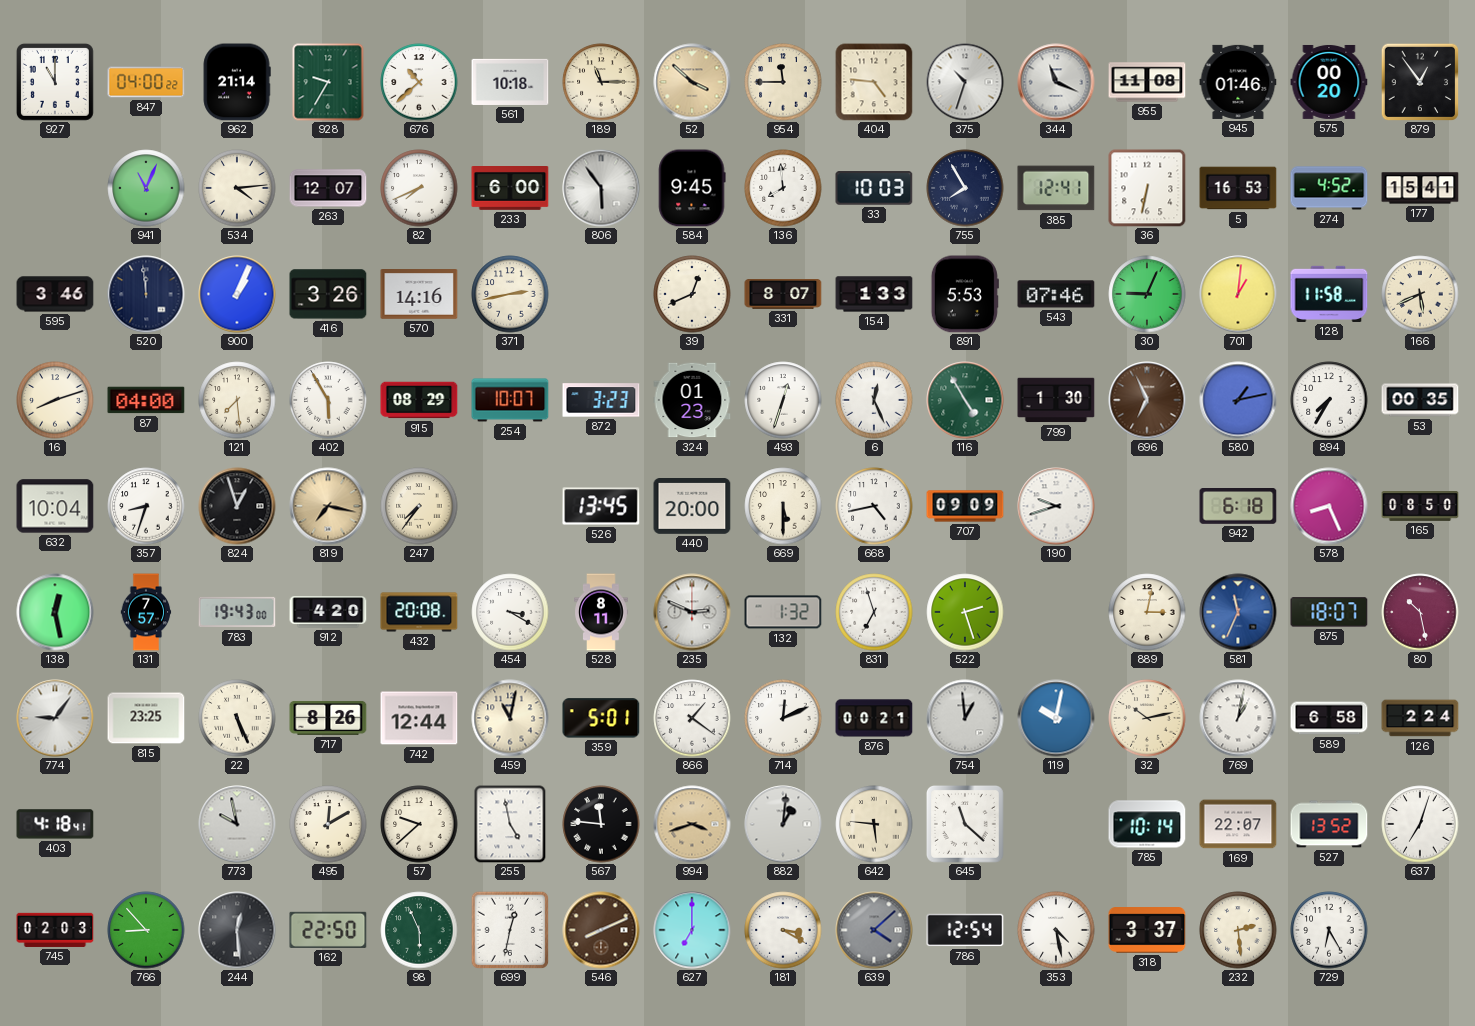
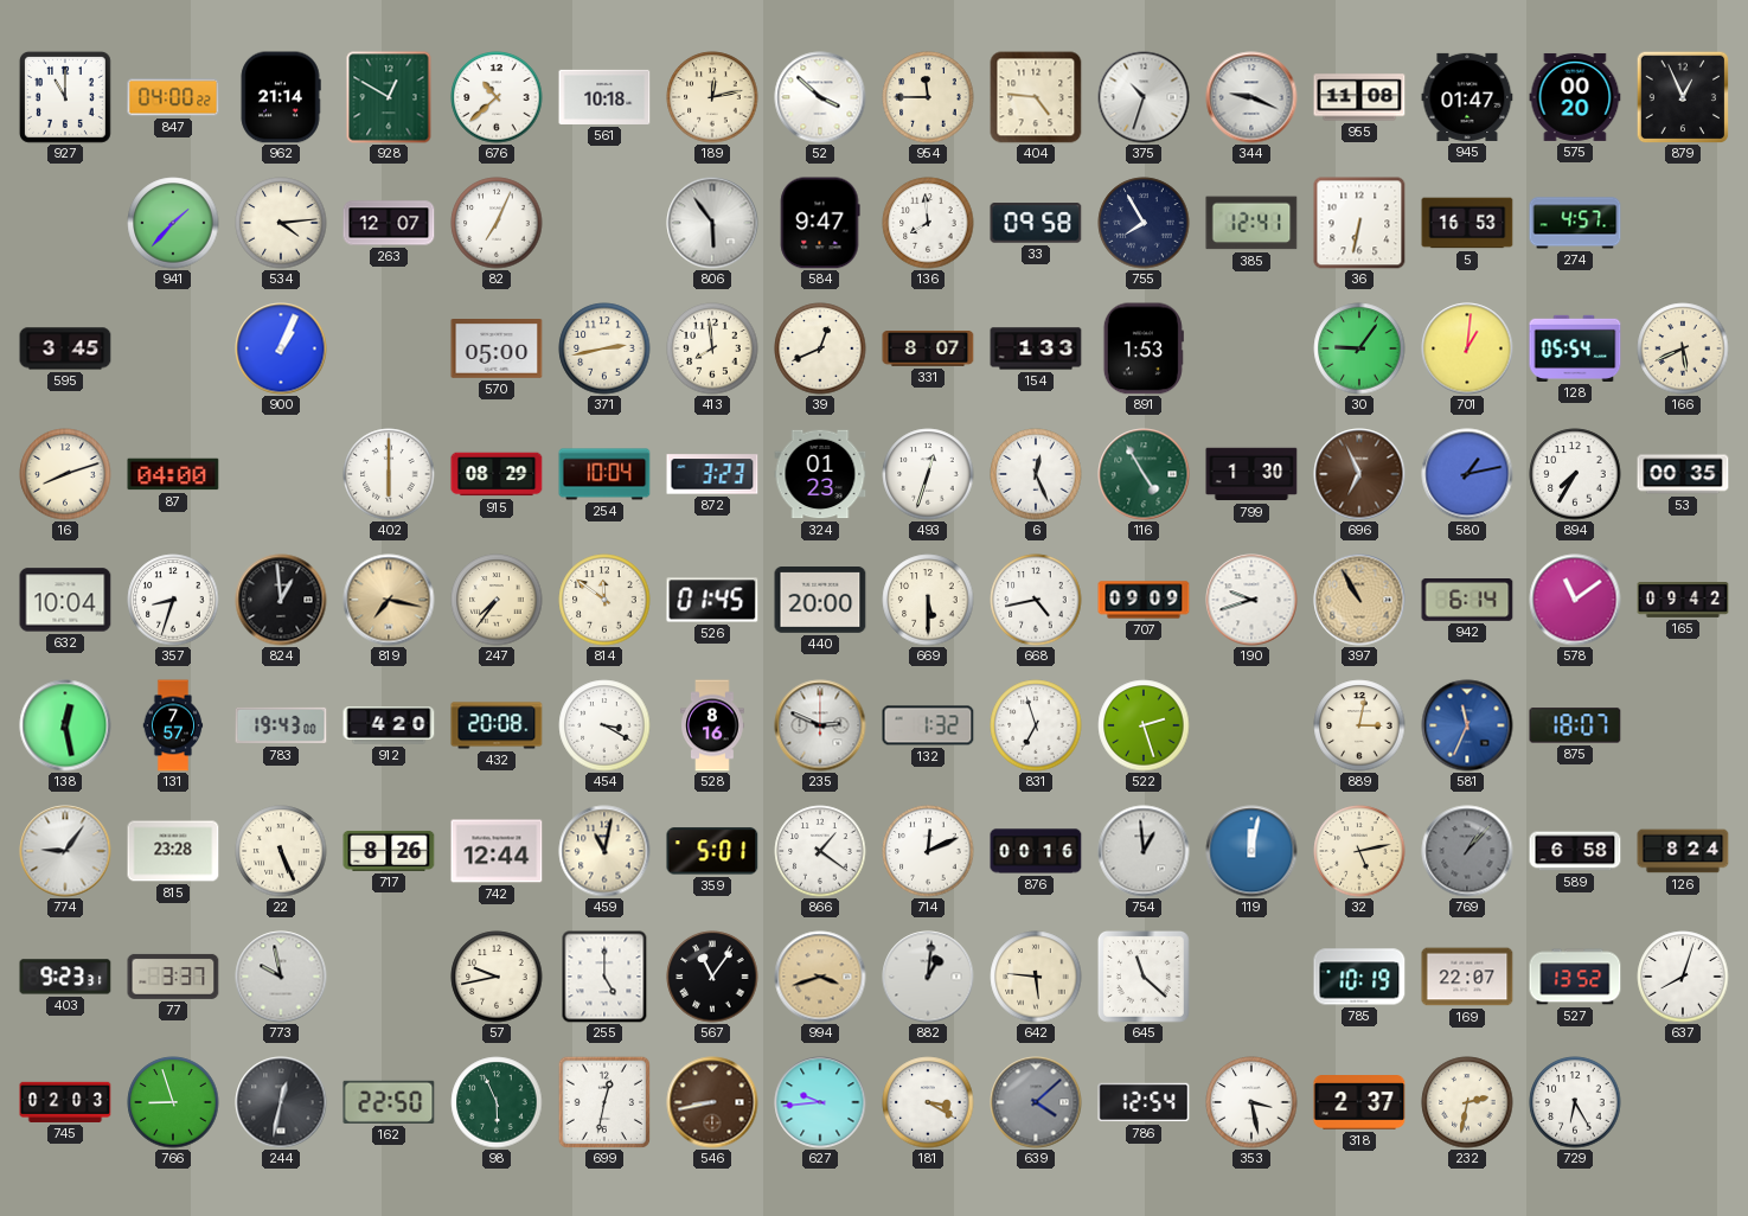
928: 9:35 -> 12:50 (389, 97)
189: 11:15 -> 12:13 (712, 97)
52 dial: champagne -> white (820, 97)
344: 11:19 -> 9:19 (1251, 97)
945: 01:46 -> 01:47 (1467, 97)
879: 12:54 -> 12:56 (1683, 97)
941: 11:04 -> 1:37 (173, 223)
82: 7:41 -> 7:04 (497, 223)
233: 6:00 -> none (510, 189)
584: 9:45 -> 9:47 (820, 223)
33: 10:03 -> 09:58 (1036, 223)
274: 4:52 -> 4:57 (1575, 223)
177: 15:41 -> none (1420, 188)
595: 3:46 -> 3:45 (65, 348)
520: 11:59 -> none (146, 294)
416: 3:26 -> none (328, 294)
570: 14:16 -> 05:00 (497, 348)
413: none -> 7:59 (712, 348)
891: 5:53 -> 1:53 (1144, 348)
543: 07:46 -> none (1056, 294)
30: 9:04 -> 9:06 (1359, 348)
128: 11:58 -> 05:54 (1575, 348)
121: 7:29 -> none (237, 400)
402: 5:55 -> 6:00 (389, 474)
254: 10:07 -> 10:04 (604, 474)
824: 12:57 -> 12:59 (281, 600)
814: none -> 11:51 (604, 600)
526: 13:45 -> 01:45 (712, 600)
397: none -> 10:55 (1359, 600)
942: 6:18 -> 6:14 (1467, 601)
578: 8:26 -> 11:09 (1575, 600)
165: 08:50 -> 09:42 (1683, 601)
528: 8:11 -> 8:16 (712, 725)
80: 10:28 -> none (1420, 612)
815: 23:25 -> 23:28 (173, 851)
876: 00:21 -> 00:16 (1036, 851)
119: 10:02 -> 12:02 (1251, 851)
32: 10:13 -> 5:13 (1359, 851)
769: 1:02 -> 1:07 (1467, 851)
769 dial: white -> grey (1467, 851)
126: 2:24 -> 8:24 (1683, 851)
403: 4:18 -> 9:23 (65, 977)
77: none -> 3:37 (173, 977)
495: 12:10 -> none (328, 824)
57: 9:38 -> 9:43 (497, 977)
255: 4:58 -> 5:00 (604, 977)
567: 11:46 -> 11:06 (712, 977)
785: 10:14 -> 10:19 (1359, 977)
637: 7:03 -> 8:03 (1683, 977)
766: 8:53 -> 8:57 (173, 1102)
244: 12:29 -> 12:32 (281, 1102)
546: 8:11 -> 8:43 (712, 1102)
627: 7:00 -> 9:44 (820, 1102)
353: 4:28 -> 3:28 (1251, 1102)
318: 3:37 -> 2:37 (1359, 1102)
232: 2:29 -> 2:32 (1467, 1102)
